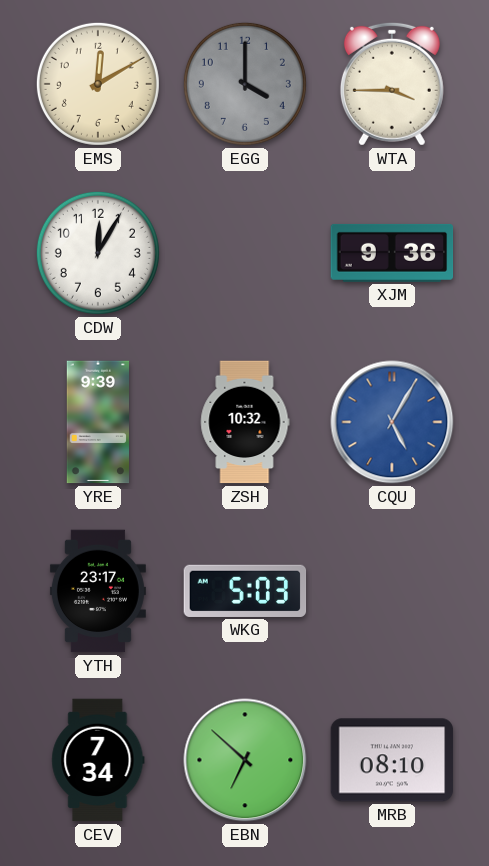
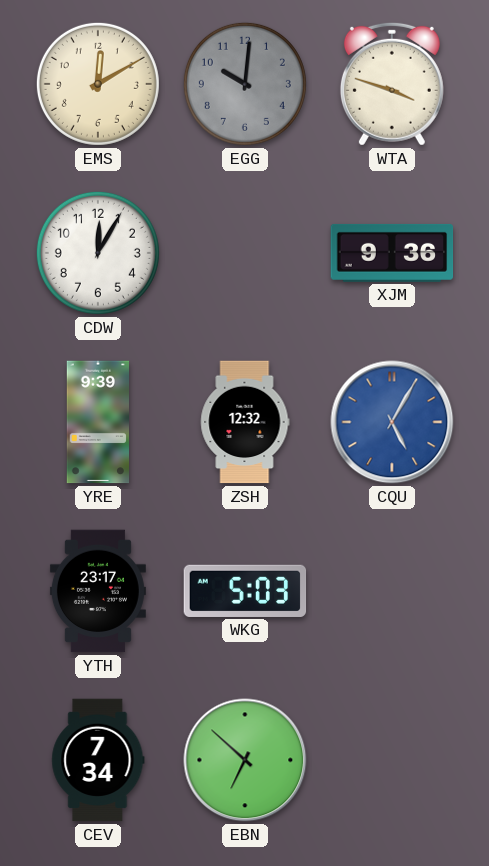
EGG: 4:00 -> 10:01 (245, 84)
WTA: 3:45 -> 3:48 (392, 84)
ZSH: 10:32 -> 12:32 (245, 422)
MRB: 08:10 -> none (392, 760)
